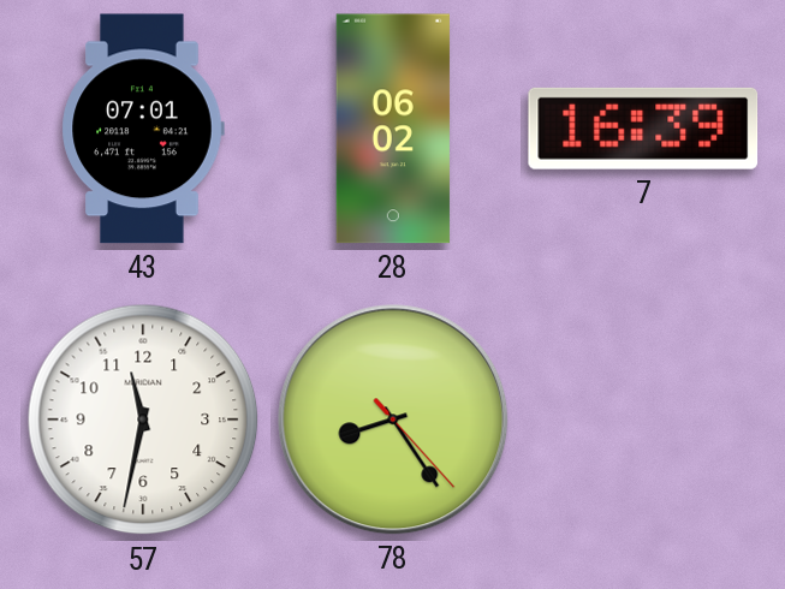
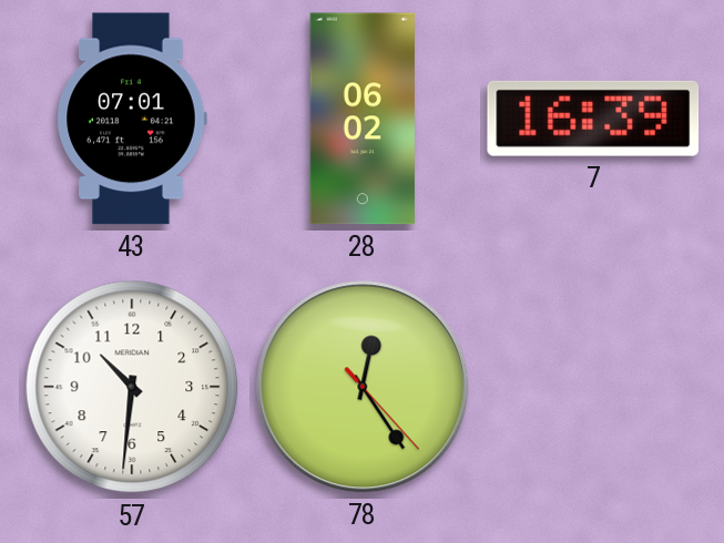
57: 11:32 -> 10:31 (132, 387)
78: 8:24 -> 12:24 (363, 387)
